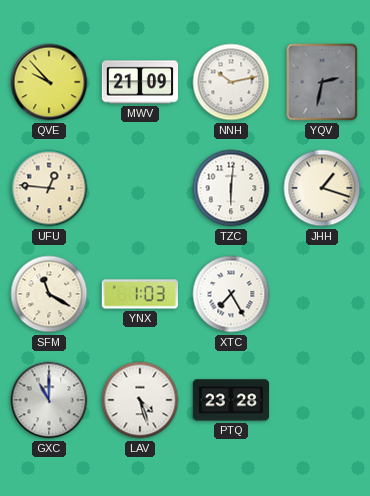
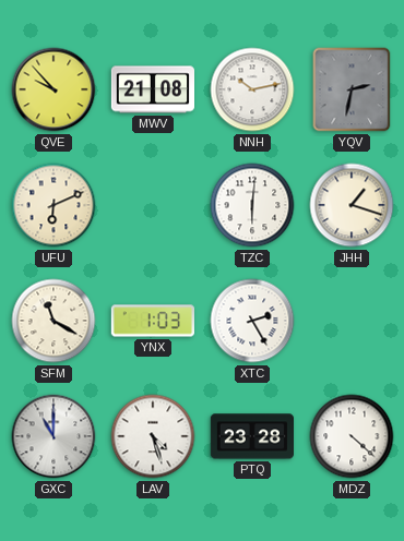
MWV: 21:09 -> 21:08 (152, 89)
UFU: 12:46 -> 6:11 (54, 205)
XTC: 7:25 -> 2:25 (252, 321)
MDZ: none -> 4:22 (352, 436)
